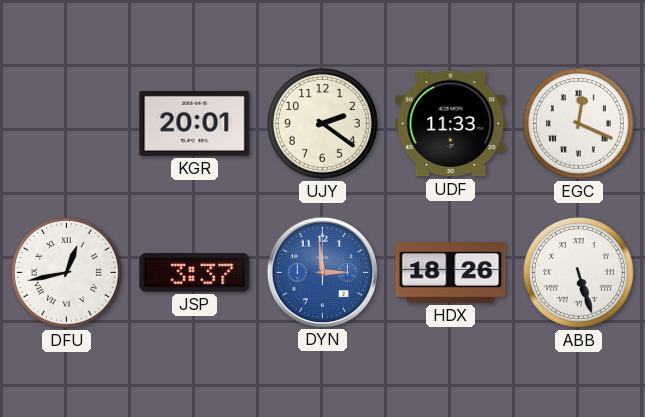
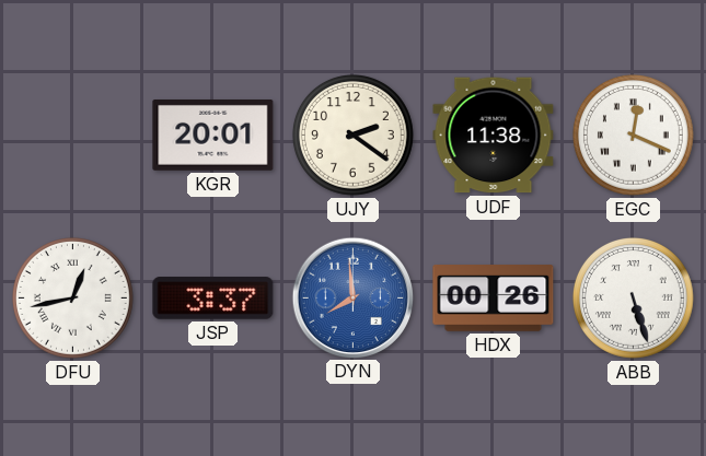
UDF: 11:33 -> 11:38 (494, 136)
DYN: 2:59 -> 7:59 (352, 297)
HDX: 18:26 -> 00:26 (494, 299)
